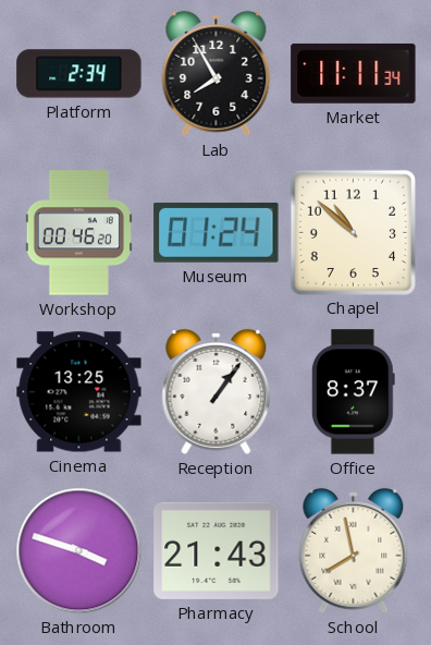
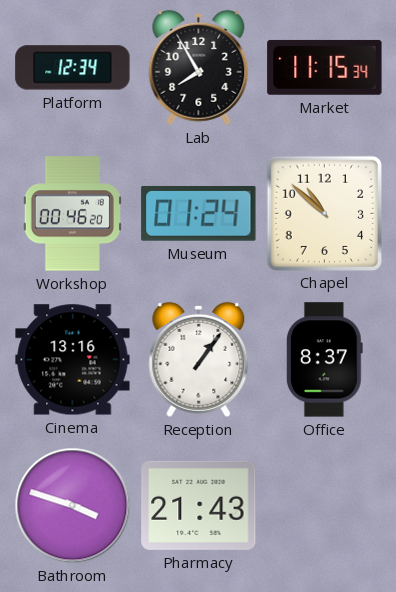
Platform: 2:34 -> 12:34 (73, 68)
Market: 11:11 -> 11:15 (325, 67)
Cinema: 13:25 -> 13:16 (73, 360)
School: 7:58 -> none (354, 550)
